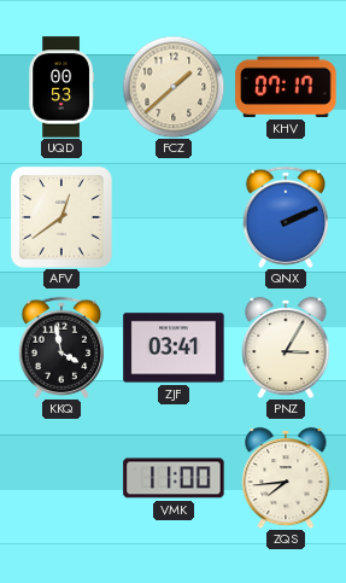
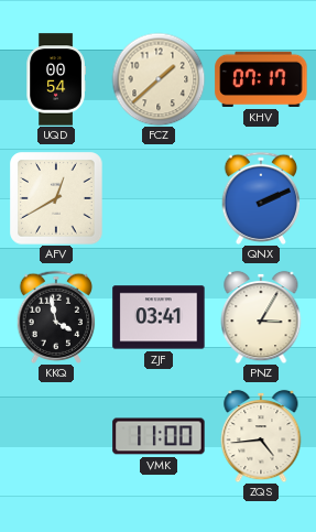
UQD: 00:53 -> 00:54 (56, 79)
AFV: 12:39 -> 12:40 (56, 198)
ZQS: 7:44 -> 4:44 (261, 436)
